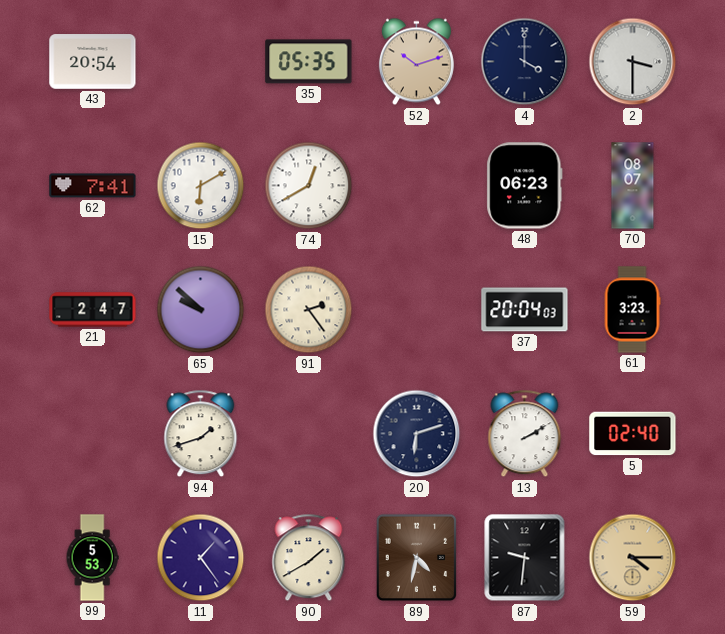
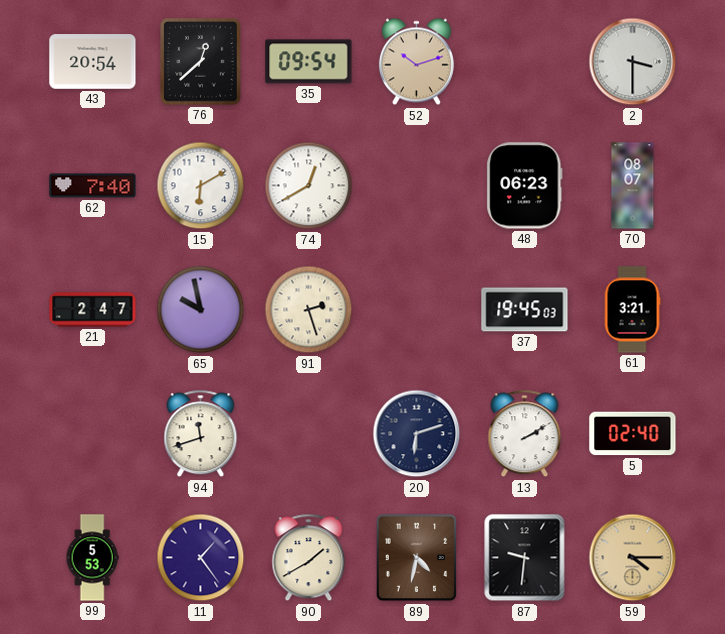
76: none -> 12:38 (201, 62)
35: 05:35 -> 09:54 (309, 62)
4: 4:00 -> none (525, 62)
62: 7:41 -> 7:40 (93, 186)
65: 9:52 -> 9:58 (201, 310)
91: 2:24 -> 2:27 (309, 310)
37: 20:04 -> 19:45 (525, 310)
61: 3:23 -> 3:21 (632, 310)
94: 1:42 -> 11:42 (201, 434)
